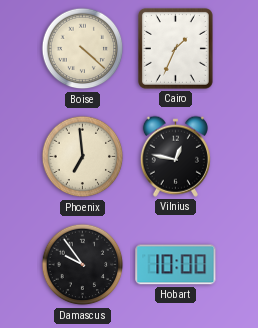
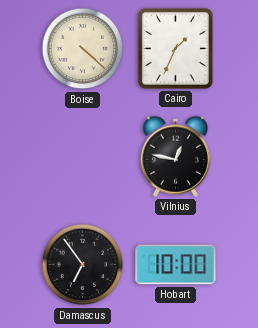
Phoenix: 6:59 -> none (83, 157)
Damascus: 9:54 -> 6:54 (83, 265)
